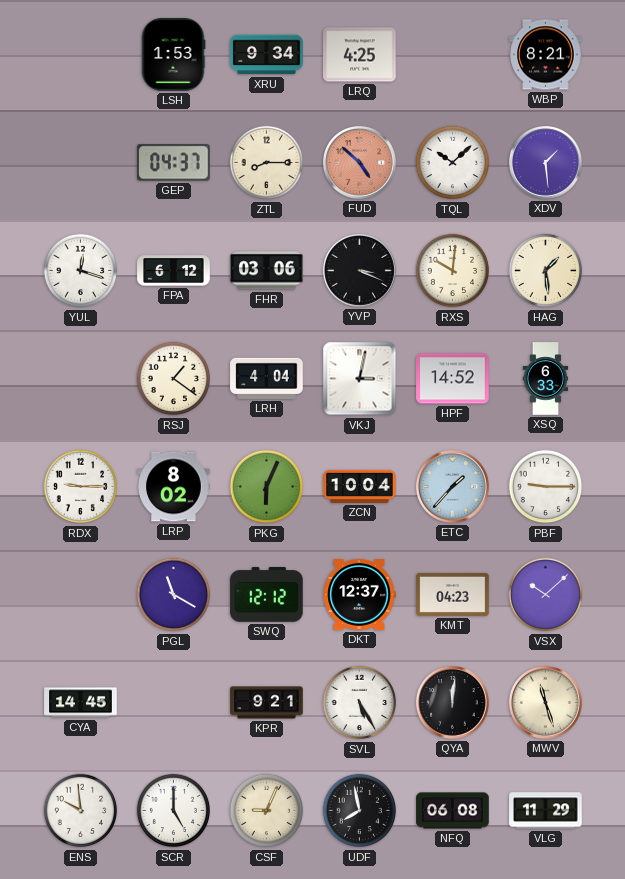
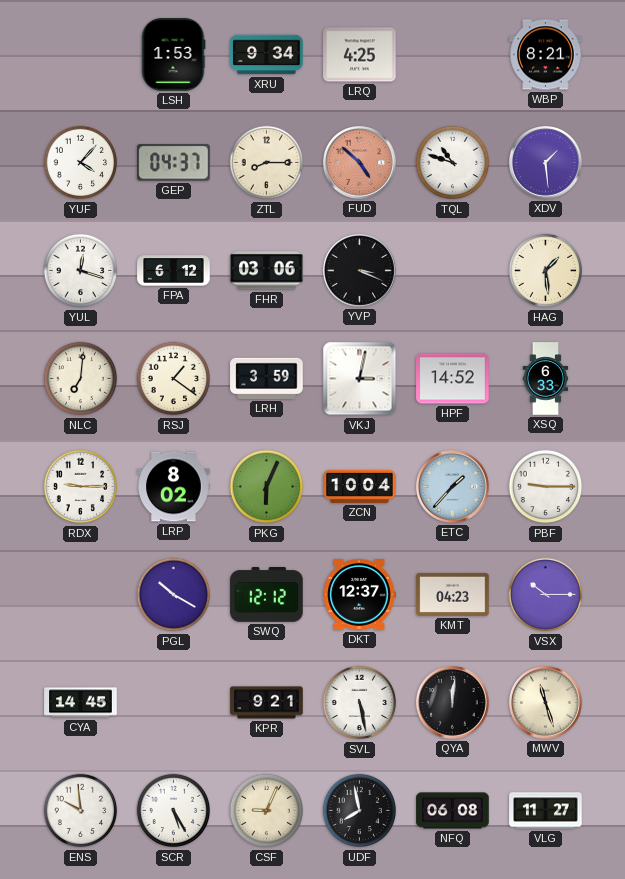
YUF: none -> 4:07 (81, 163)
TQL: 10:08 -> 10:48 (453, 163)
RXS: 10:01 -> none (453, 271)
NLC: none -> 7:01 (81, 379)
LRH: 4:04 -> 3:59 (267, 378)
PGL: 11:20 -> 10:20 (174, 595)
VSX: 10:08 -> 10:15 (546, 595)
SVL: 5:25 -> 5:28 (360, 703)
SCR: 5:00 -> 5:25 (174, 811)
VLG: 11:29 -> 11:27 (546, 811)
